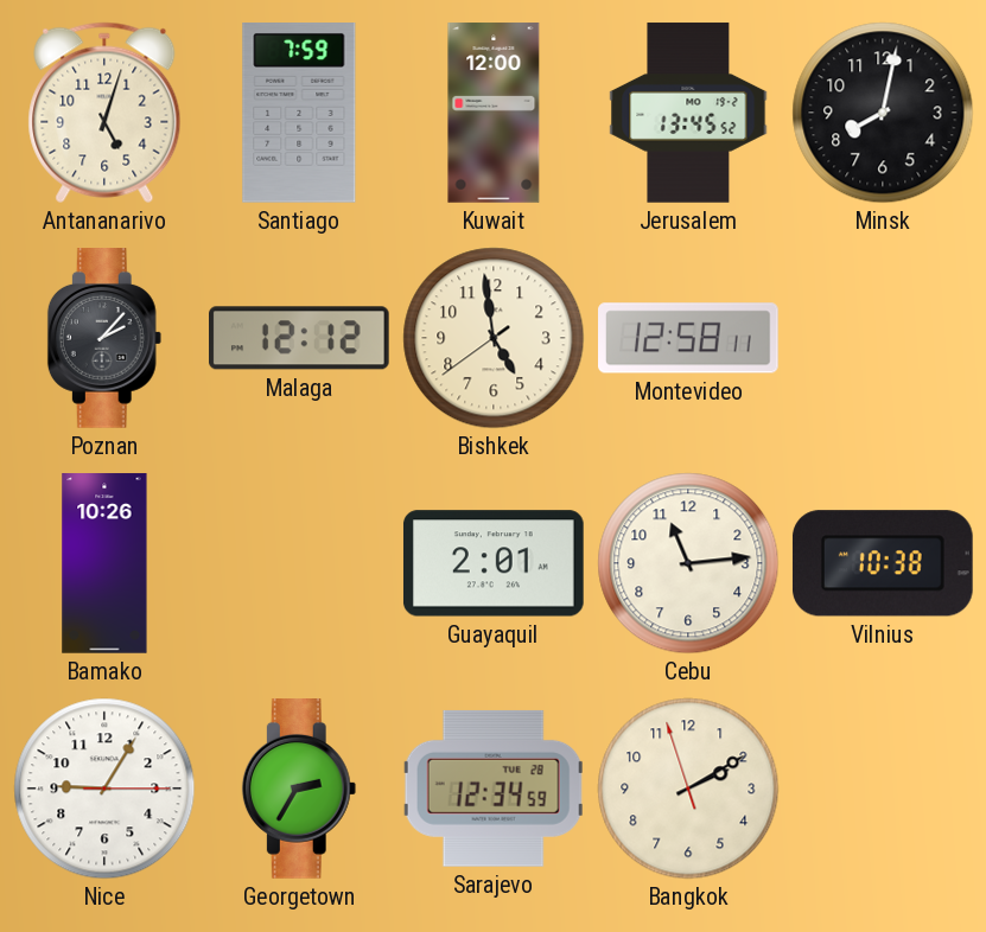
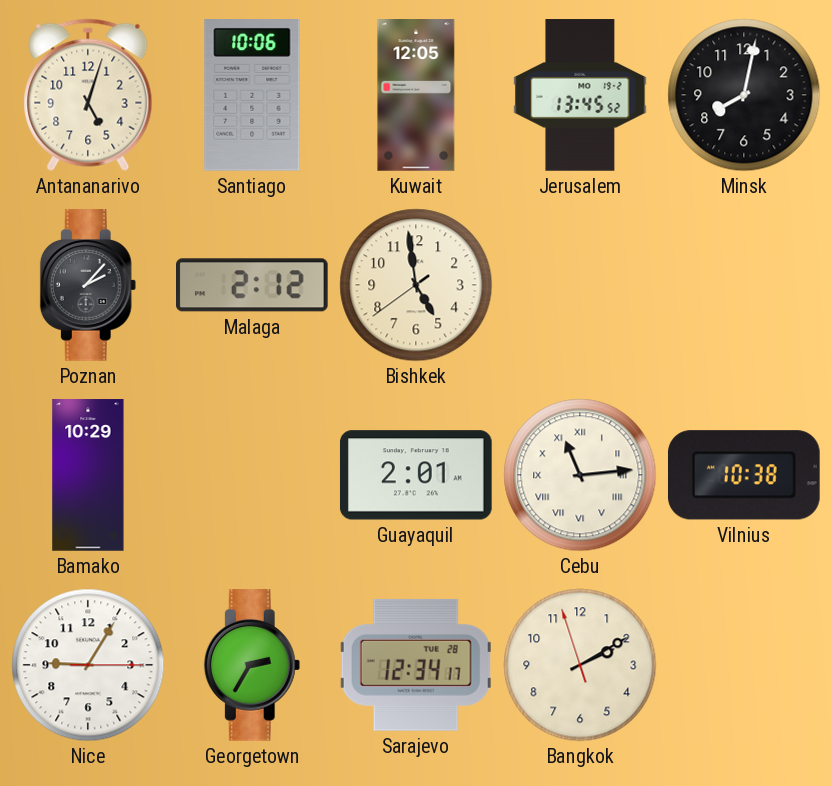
Santiago: 7:59 -> 10:06 (252, 96)
Kuwait: 12:00 -> 12:05 (416, 95)
Malaga: 12:12 -> 2:12 (253, 285)
Montevideo: 12:58 -> none (689, 338)
Bamako: 10:26 -> 10:29 (88, 475)
Cebu numerals: Arabic -> Roman (580, 475)
Sarajevo: 12:34:59 -> 12:34:17 (416, 665)
